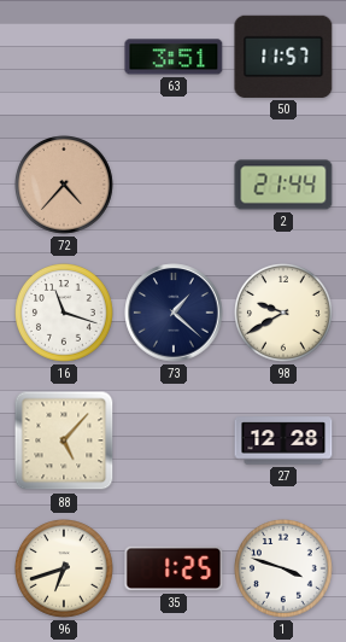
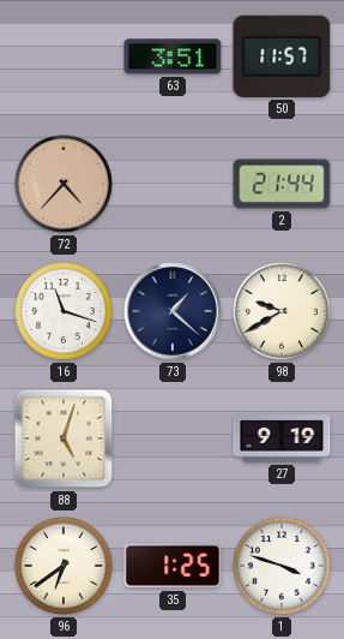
88: 5:07 -> 5:03 (64, 438)
27: 12:28 -> 9:19 (282, 438)
96: 6:42 -> 6:39 (65, 567)
